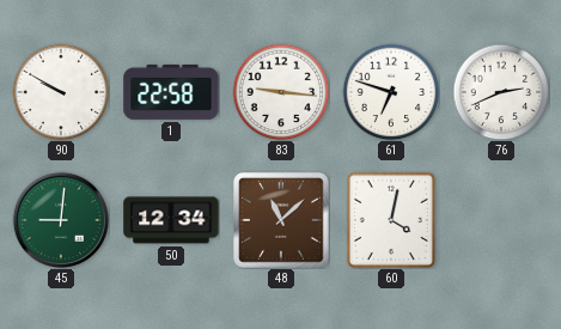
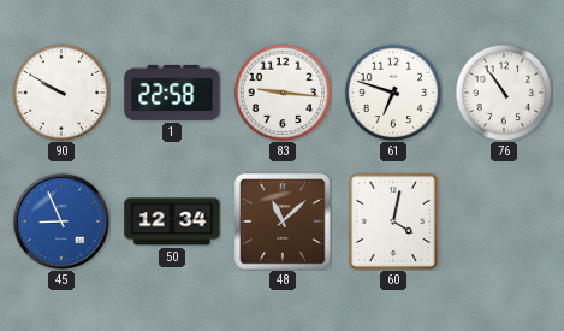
76: 2:41 -> 10:54 (504, 93)
45: 9:01 -> 8:56 (60, 220)
45 dial: green -> blue (60, 220)
